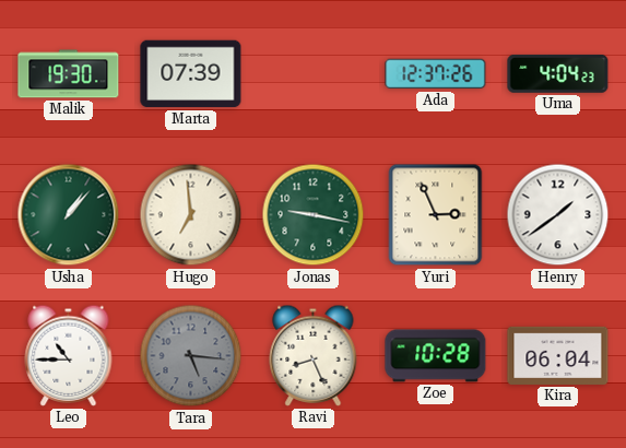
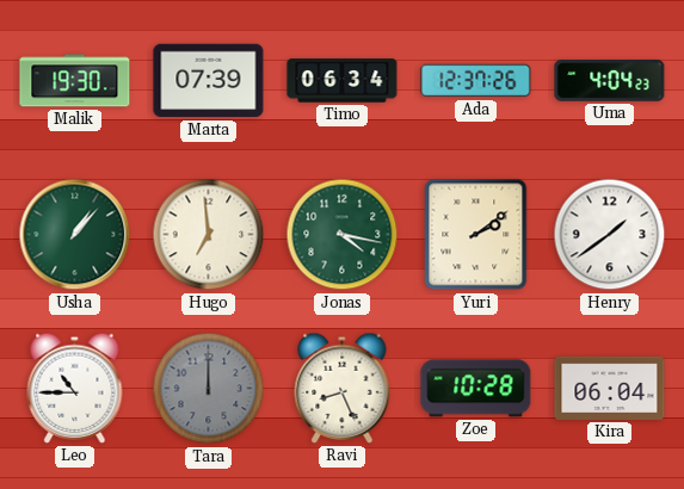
Timo: none -> 06:34 (343, 81)
Jonas: 9:17 -> 4:17 (343, 235)
Yuri: 2:56 -> 2:09 (476, 235)
Tara: 5:16 -> 12:00 (209, 389)
